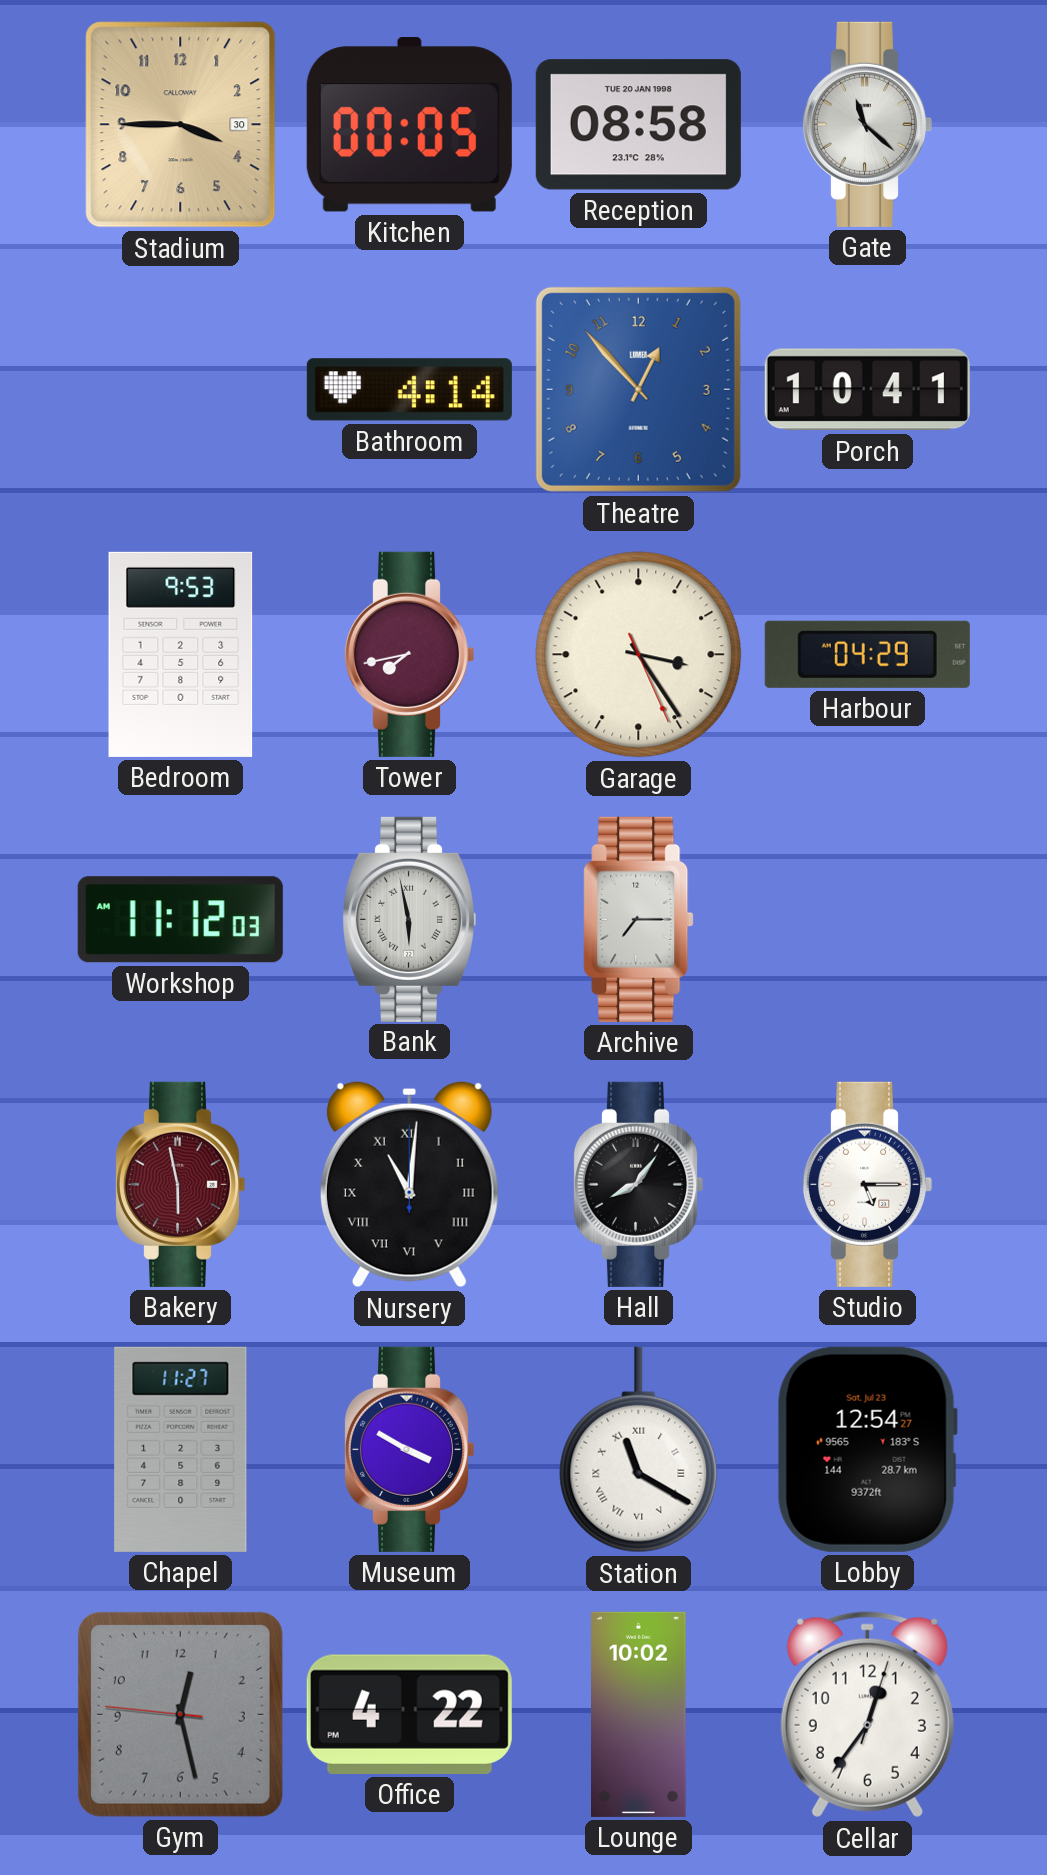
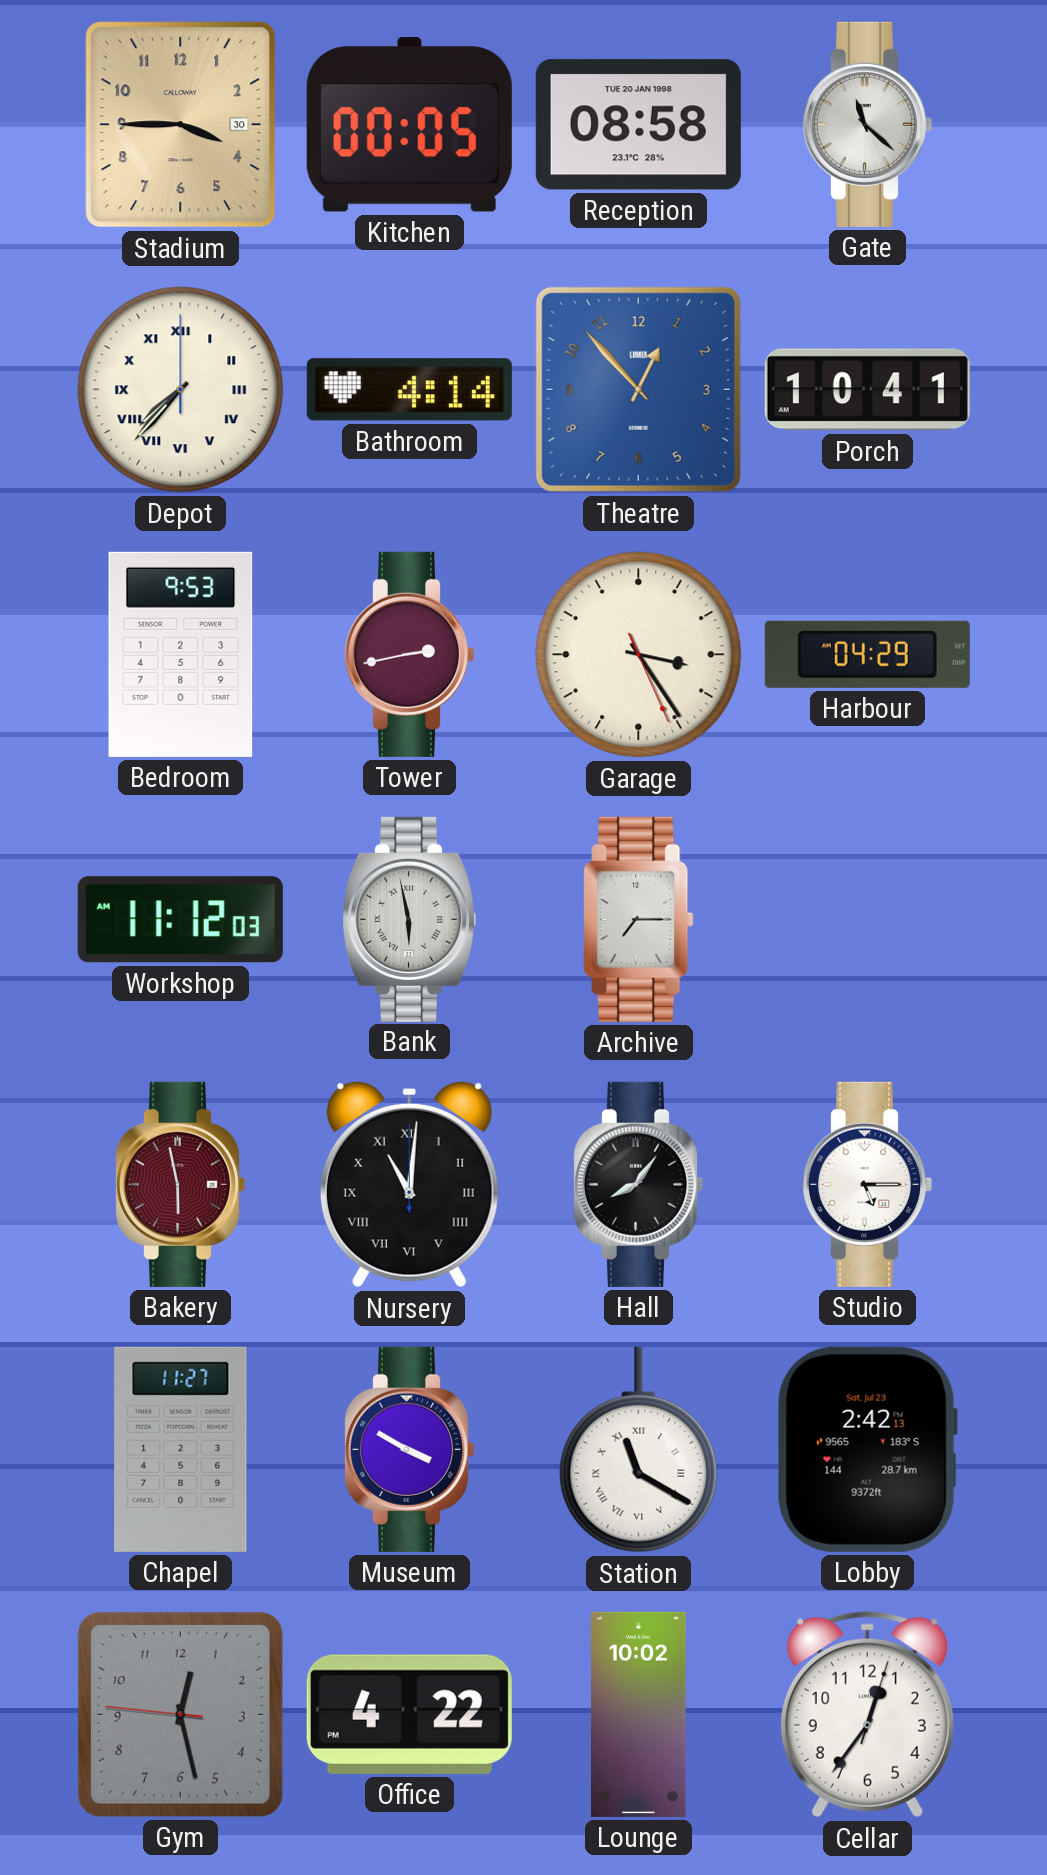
Depot: none -> 7:37 (181, 390)
Tower: 7:43 -> 2:43 (409, 654)
Lobby: 12:54 -> 2:42 (867, 1449)
